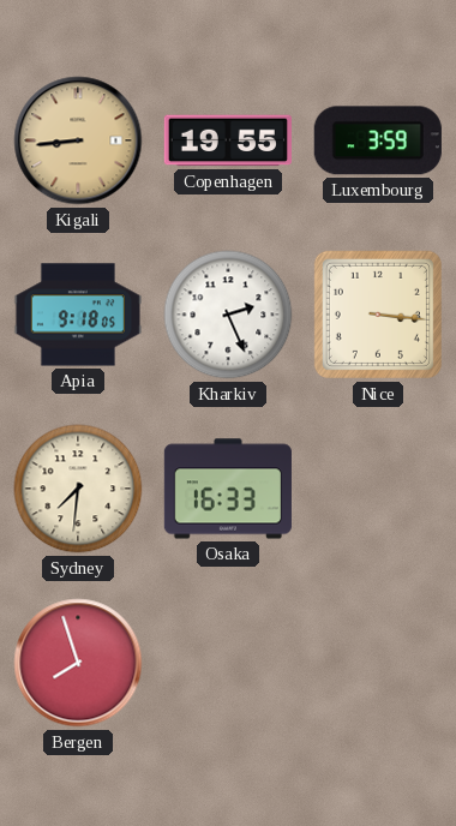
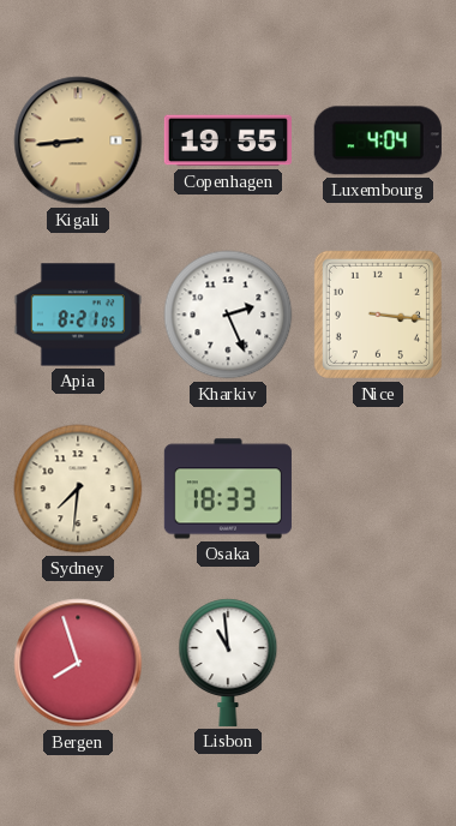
Luxembourg: 3:59 -> 4:04 (378, 140)
Apia: 9:18 -> 8:21 (77, 315)
Osaka: 16:33 -> 18:33 (228, 489)
Lisbon: none -> 10:59 (228, 663)
